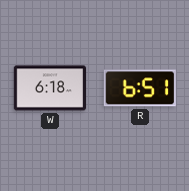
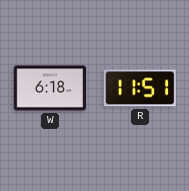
R: 6:51 -> 11:51 (140, 88)
